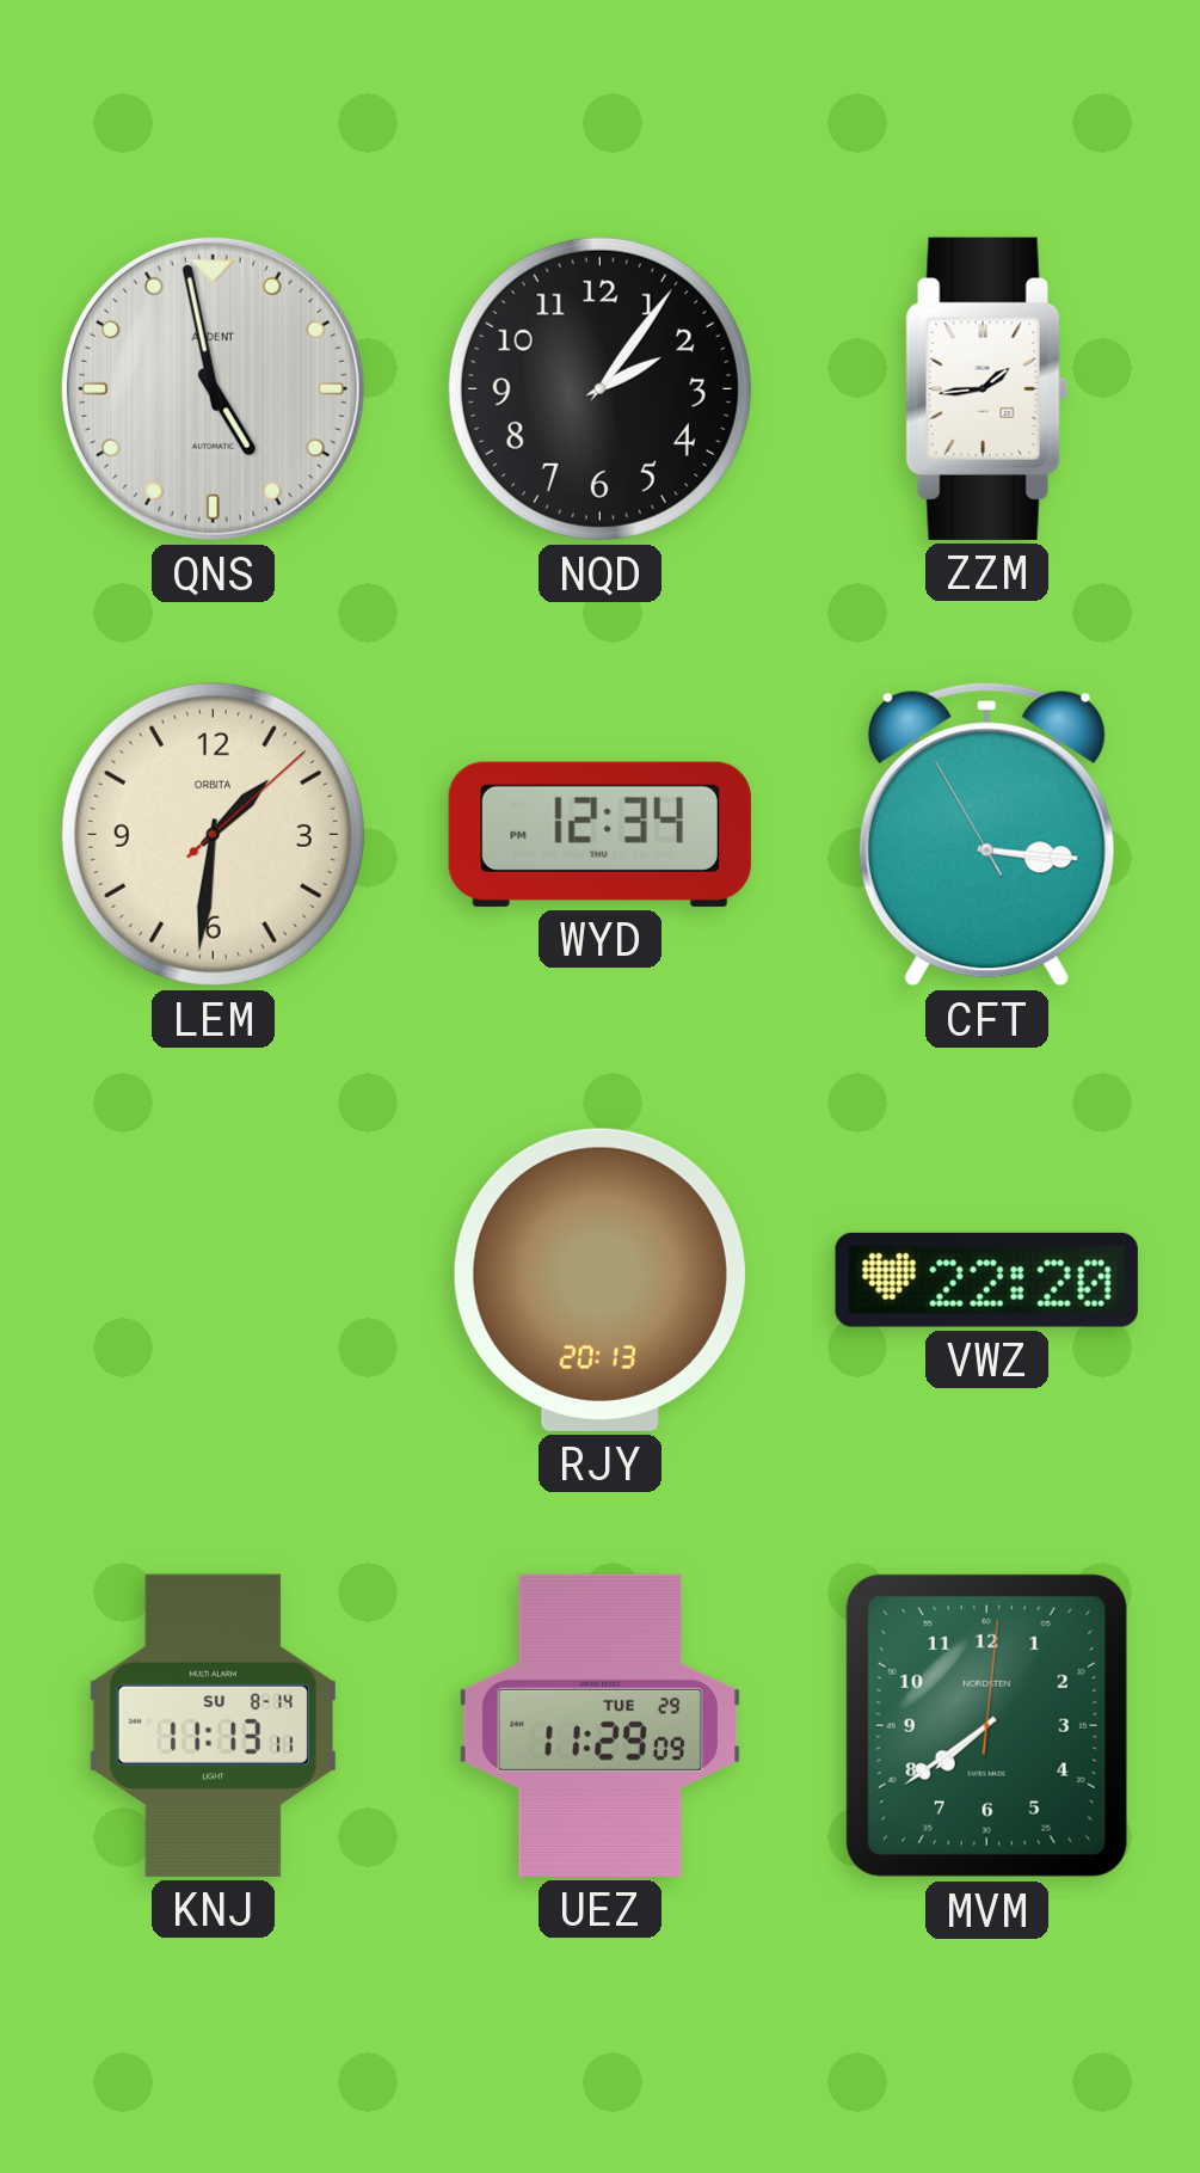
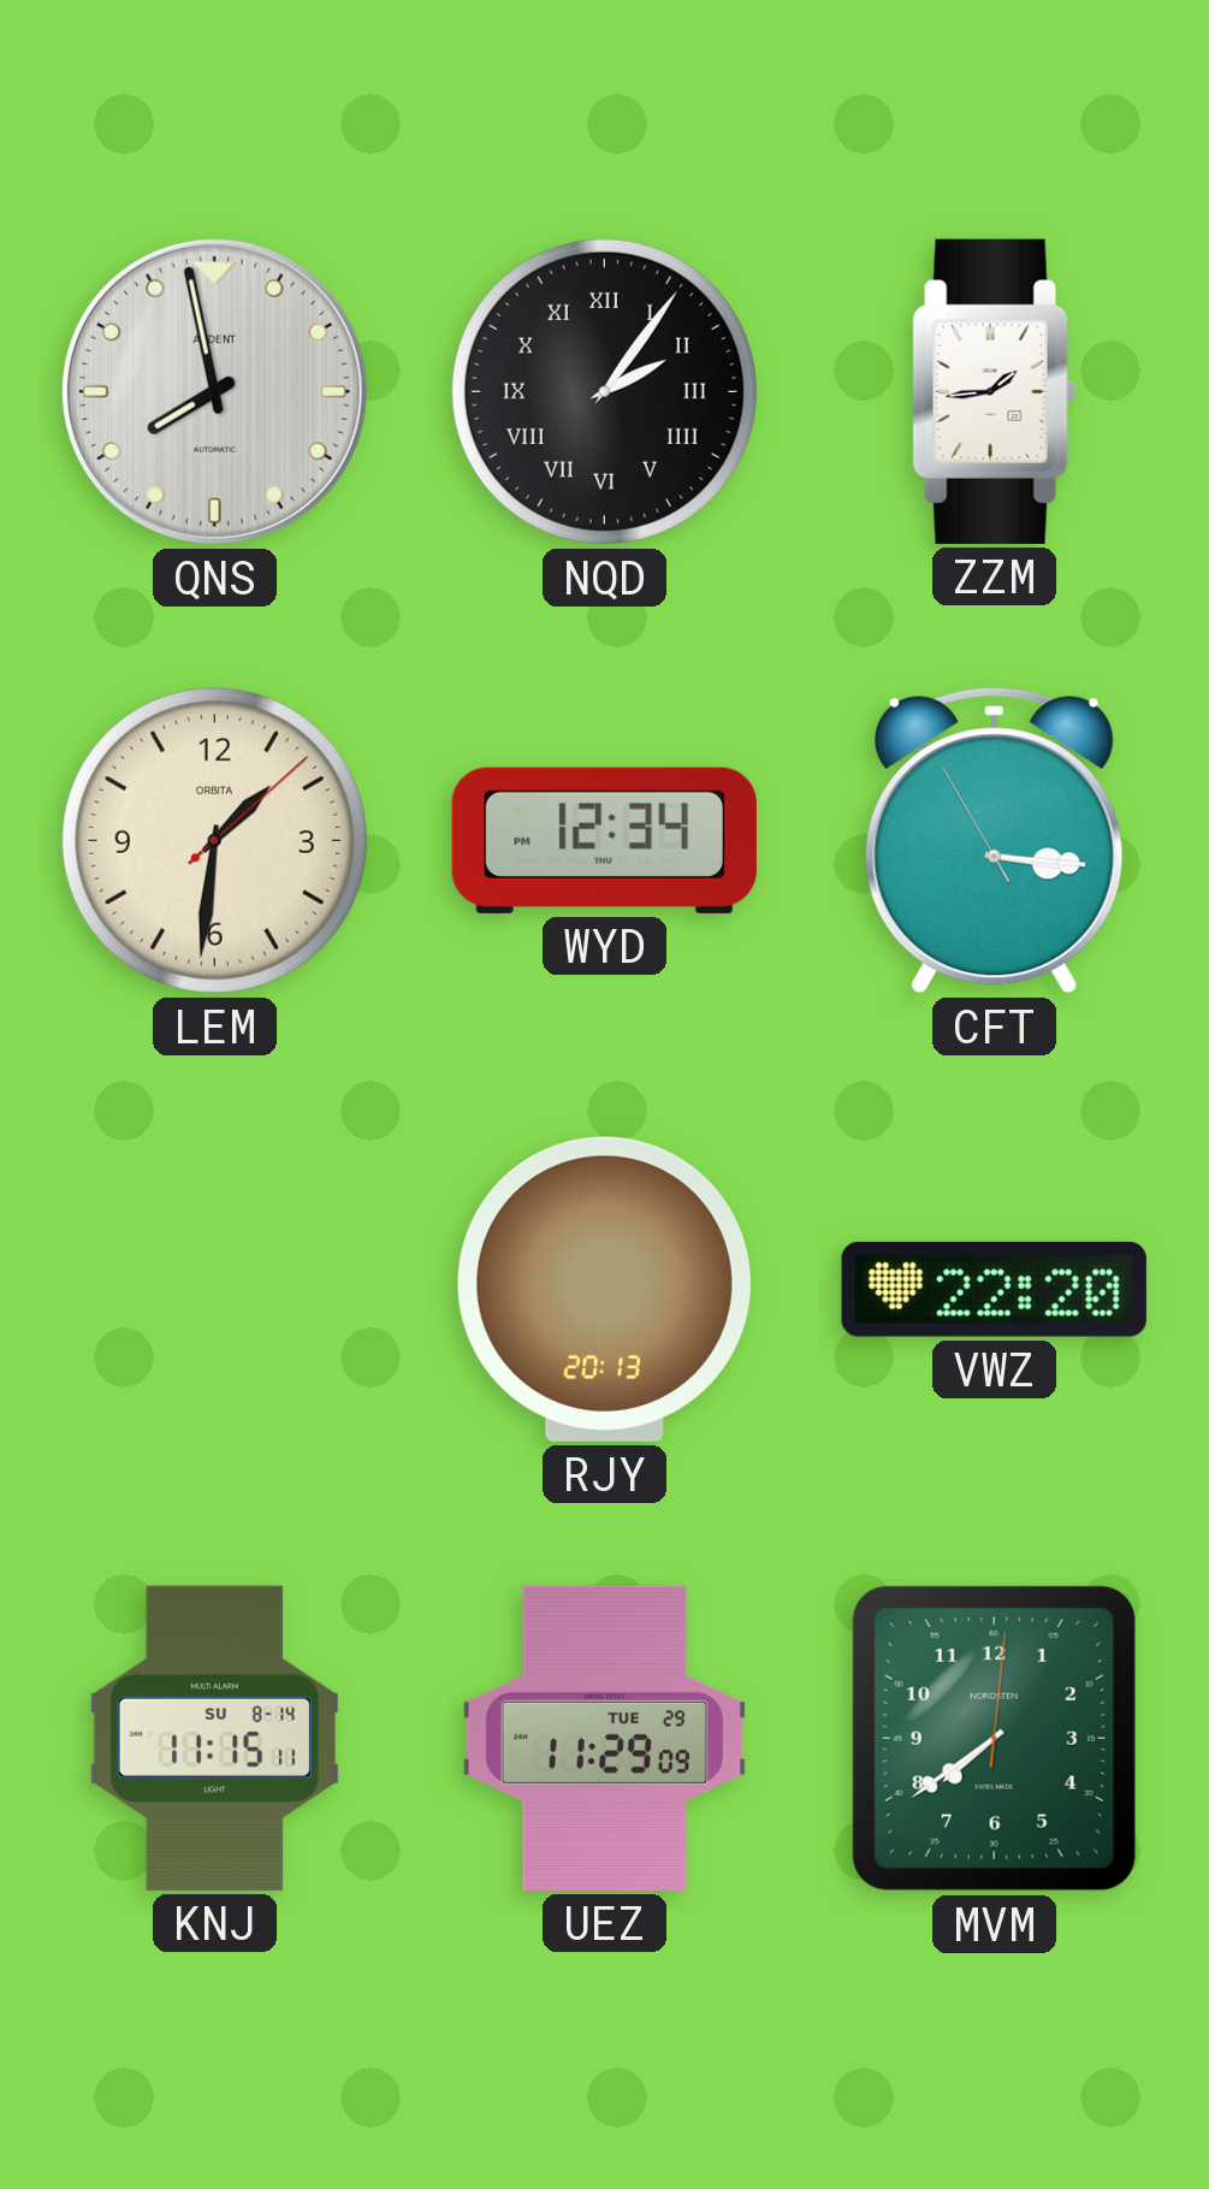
QNS: 4:58 -> 7:58 (214, 391)
NQD numerals: Arabic -> Roman (604, 391)
KNJ: 11:13 -> 11:15 (214, 1738)
